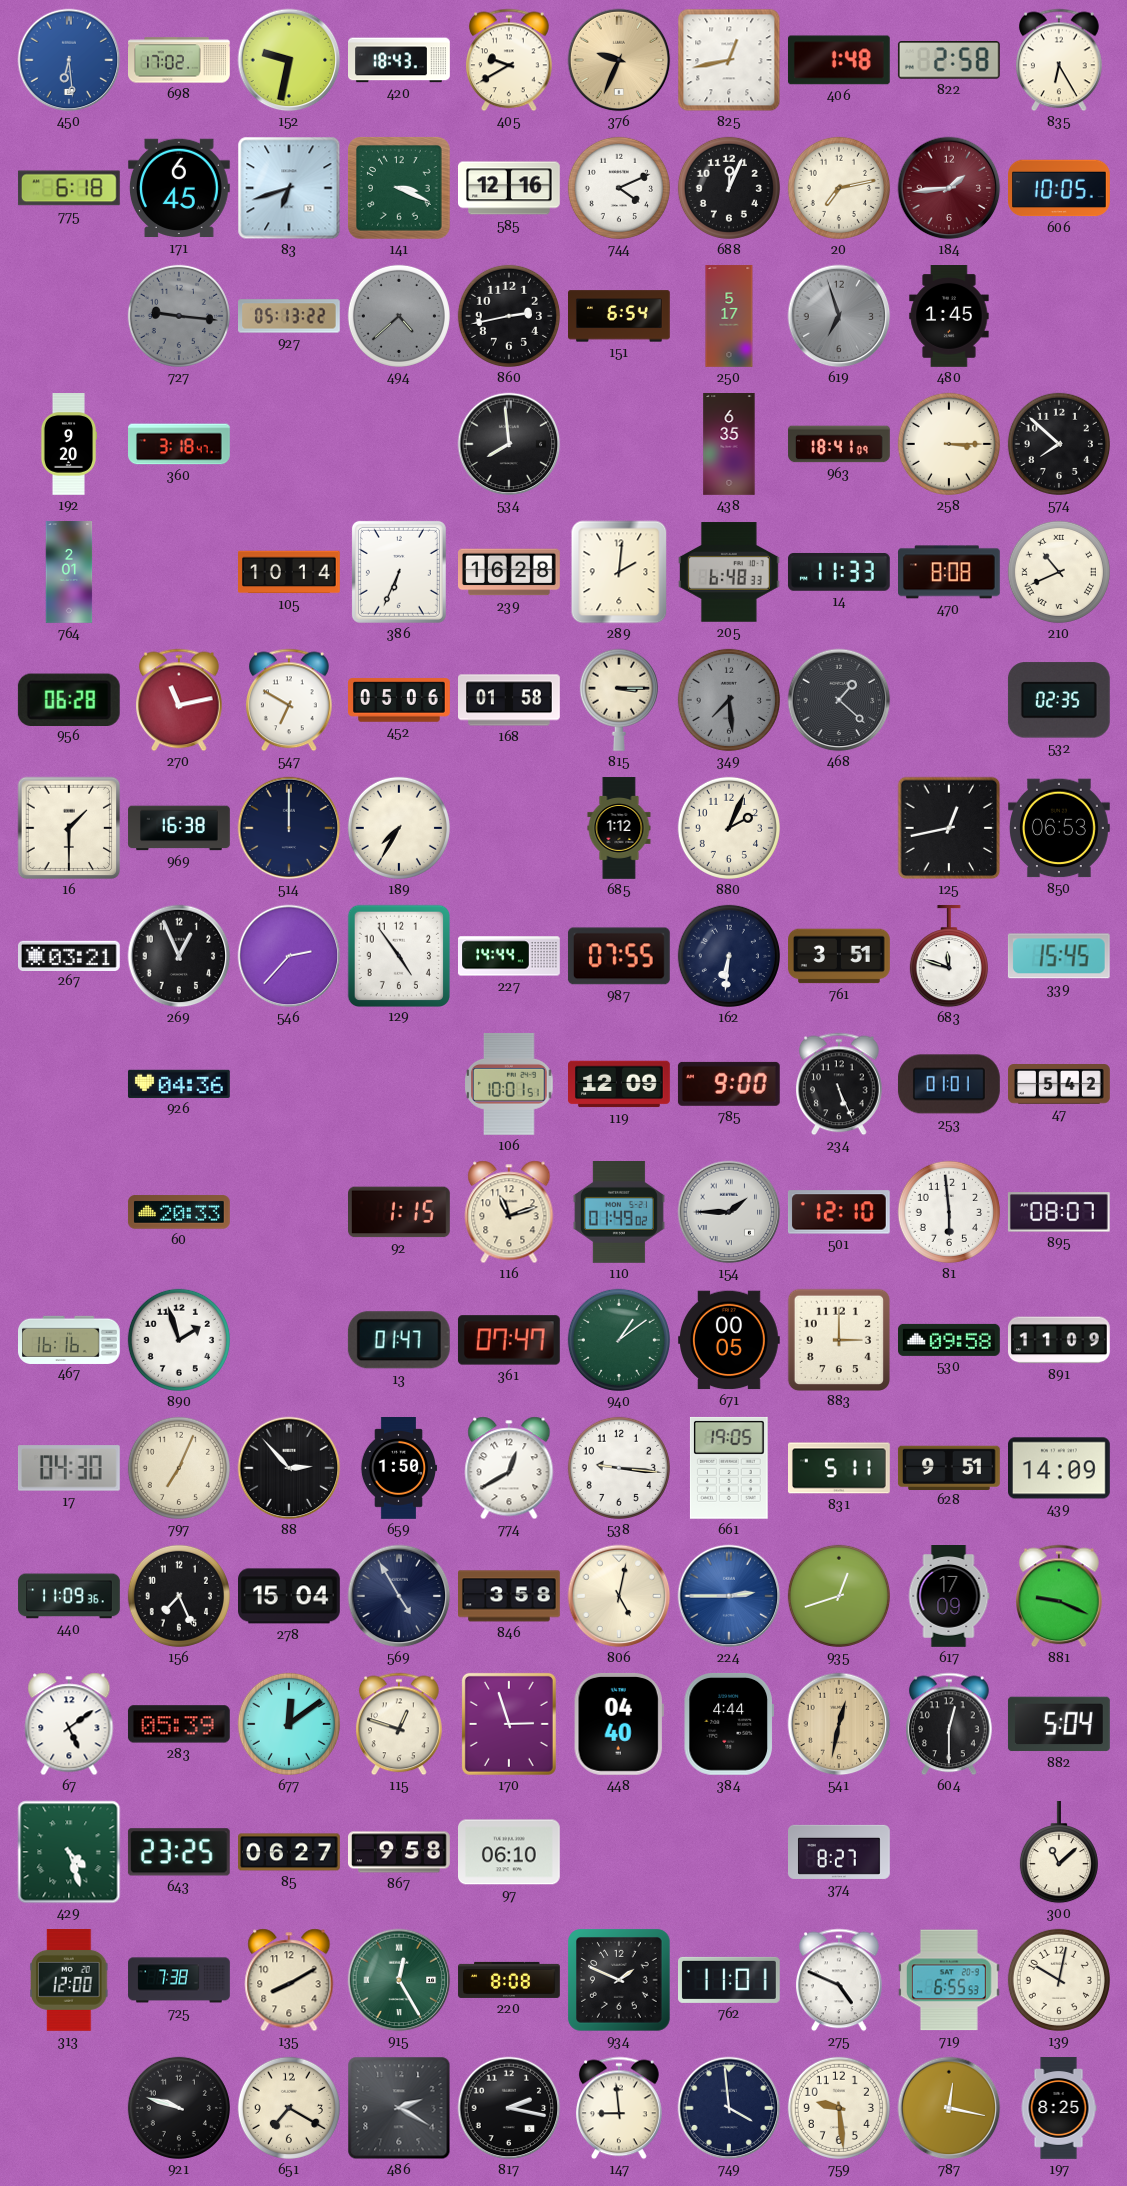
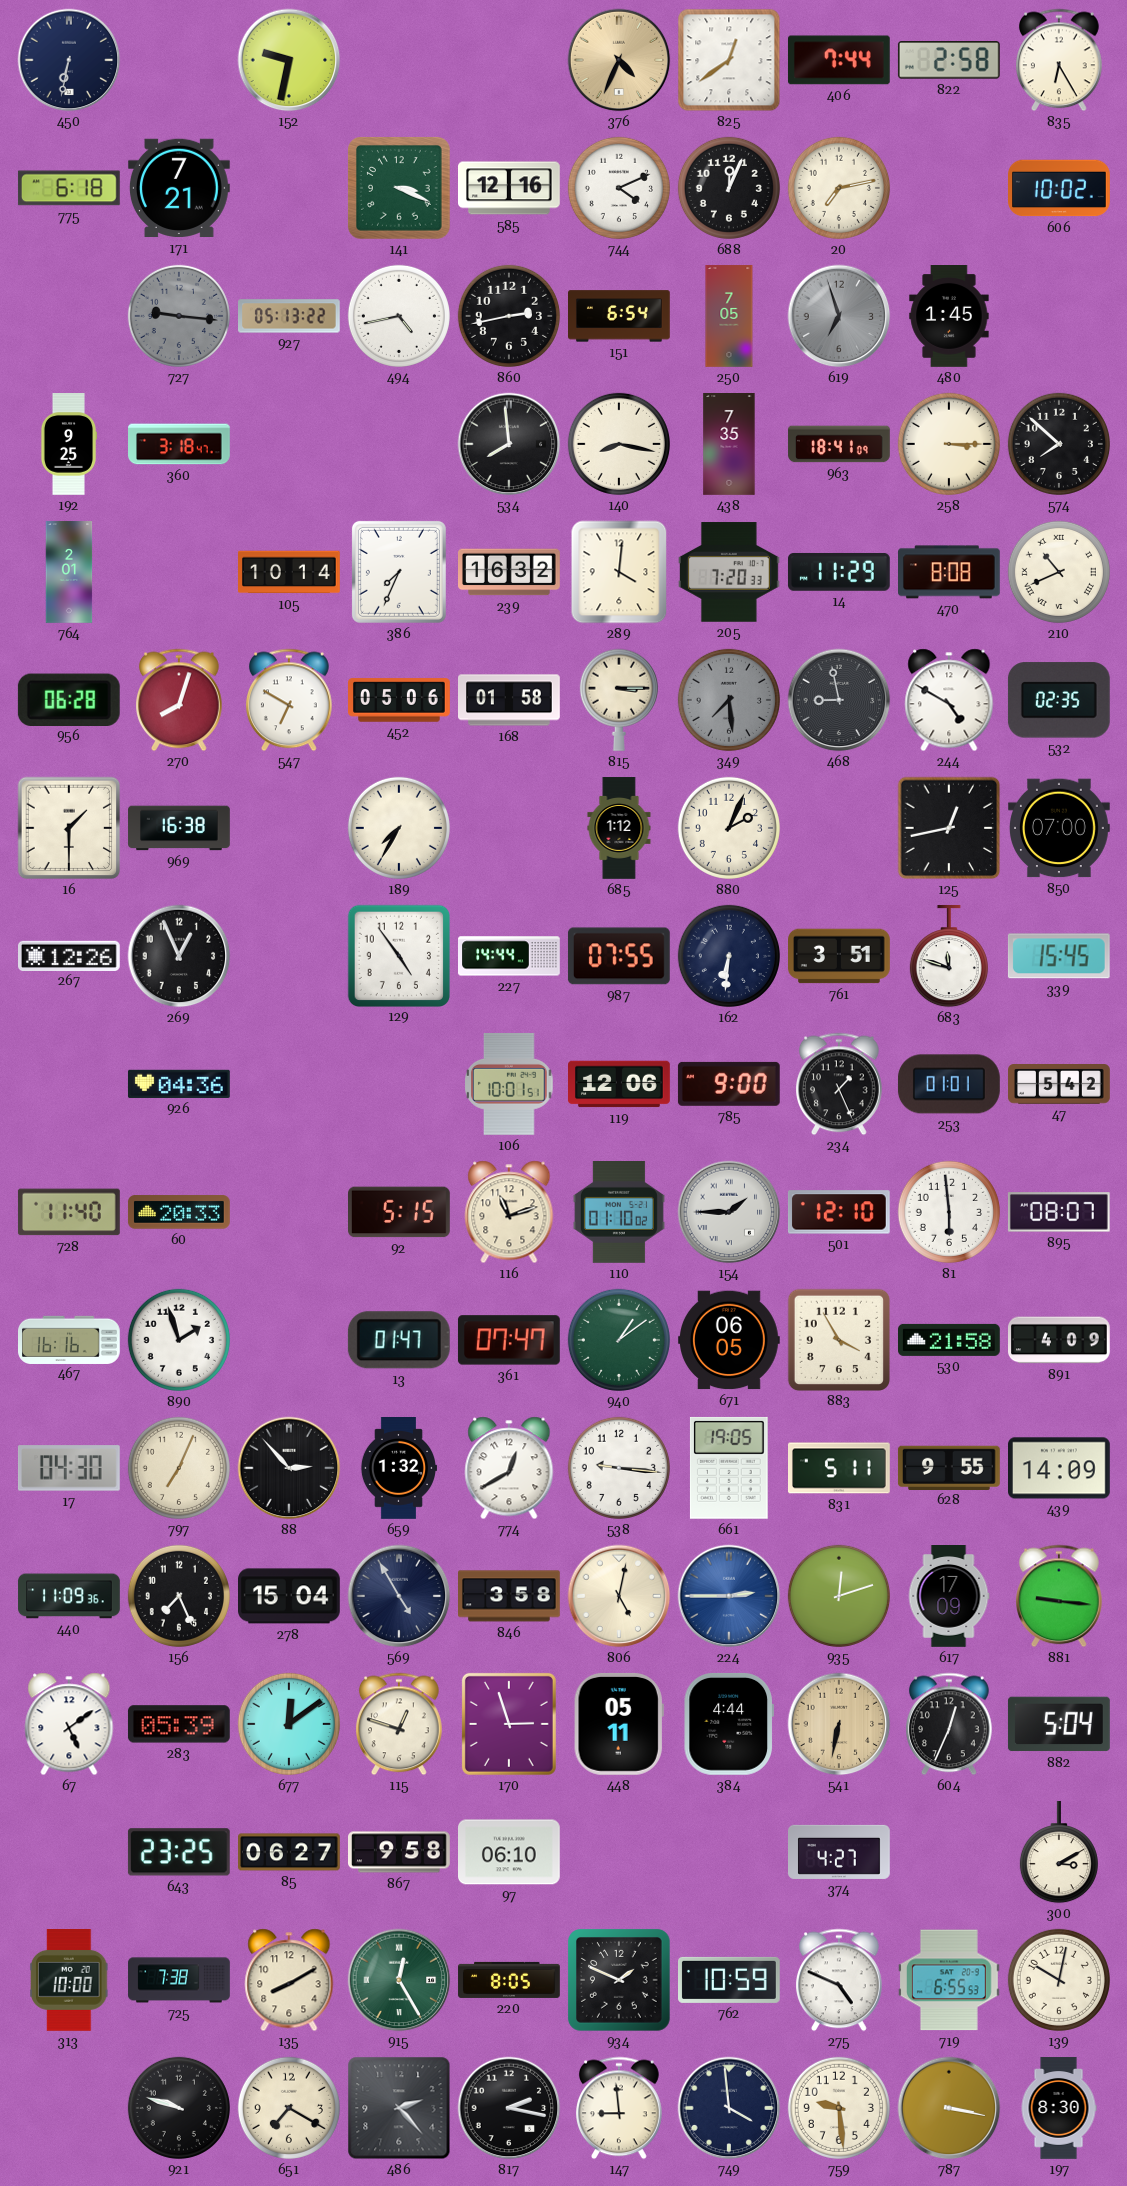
450: 6:29 -> 6:32 (69, 60)
450 dial: blue -> navy (69, 60)
698: 17:02 -> none (180, 60)
420: 18:43 -> none (399, 60)
405: 9:40 -> none (510, 60)
376: 9:34 -> 4:34 (619, 60)
825: 12:43 -> 12:39 (729, 60)
406: 1:48 -> 7:44 (839, 60)
171: 6:45 -> 7:21 (180, 188)
83: 6:42 -> none (289, 188)
184: 1:44 -> none (949, 188)
606: 10:05 -> 10:02 (1060, 188)
494: 4:38 -> 4:43 (399, 316)
494 dial: grey -> white (399, 316)
250: 5:17 -> 7:05 (729, 316)
192: 9:20 -> 9:25 (69, 445)
140: none -> 8:17 (619, 444)
438: 6:35 -> 7:35 (729, 444)
386: 6:34 -> 7:34 (399, 572)
239: 16:28 -> 16:32 (510, 572)
289: 2:01 -> 4:01 (619, 572)
205: 6:48 -> 7:20 (730, 572)
14: 11:33 -> 11:29 (839, 572)
270: 11:13 -> 8:03 (180, 700)
468: 1:22 -> 8:58 (839, 700)
244: none -> 4:50 (949, 700)
514: 12:00 -> none (289, 828)
850: 06:53 -> 07:00 (1060, 828)
267: 03:21 -> 12:26 (70, 955)
546: 2:37 -> none (289, 956)
119: 12:09 -> 12:06 (620, 1084)
234: 5:26 -> 1:26 (840, 1084)
728: none -> 11:40 (69, 1212)
92: 1:15 -> 5:15 (400, 1212)
110: 01:49 -> 01:10 (619, 1213)
671: 00:05 -> 06:05 (730, 1340)
883: 3:00 -> 3:55 (838, 1339)
530: 09:58 -> 21:58 (950, 1340)
891: 11:09 -> 4:09 (1060, 1340)
659: 1:50 -> 1:32 (398, 1469)
628: 9:51 -> 9:55 (949, 1467)
935: 12:42 -> 12:12 (839, 1596)
881: 9:19 -> 9:16 (1060, 1596)
448: 04:40 -> 05:11 (619, 1724)
541: 12:32 -> 6:32 (839, 1724)
604: 12:30 -> 12:34 (950, 1724)
429: 4:27 -> none (69, 1852)
374: 8:27 -> 4:27 (839, 1852)
300: 11:08 -> 3:10 (1059, 1853)
313: 12:00 -> 10:00 (70, 1981)
220: 8:08 -> 8:05 (509, 1980)
762: 11:01 -> 10:59 (730, 1980)
486: 2:20 -> 2:23 (399, 2108)
787: 12:17 -> 3:17 (949, 2108)
197: 8:25 -> 8:30 (1059, 2108)
